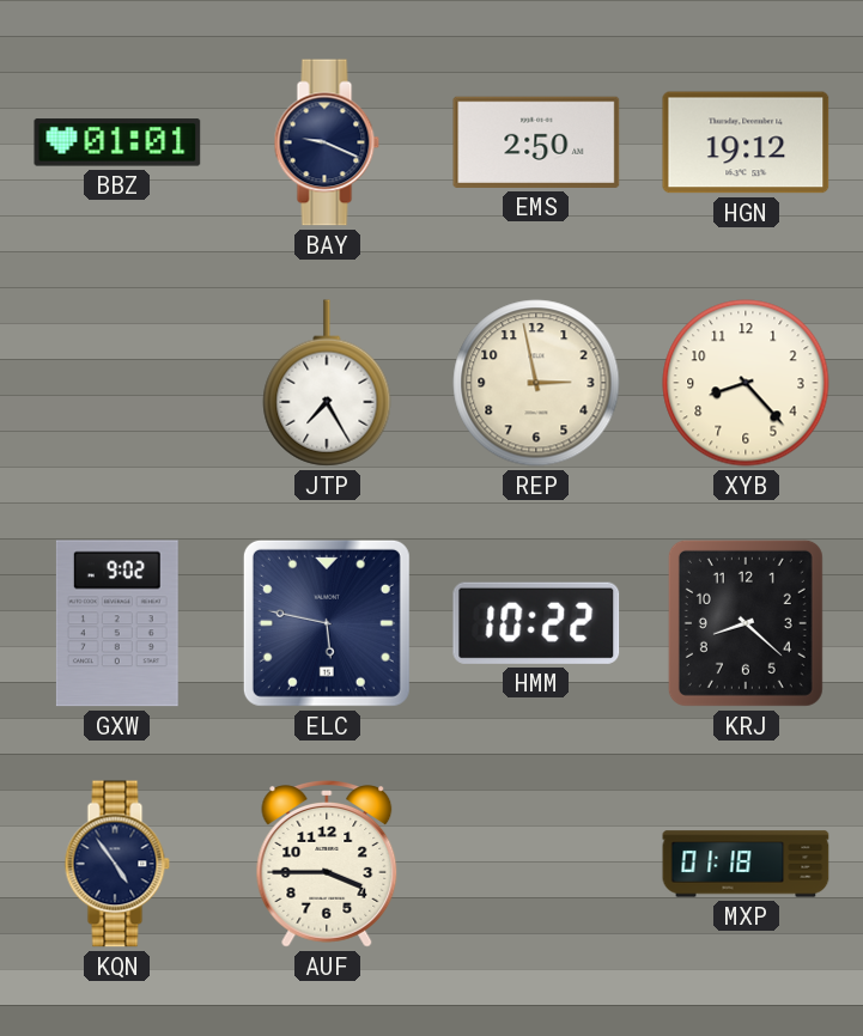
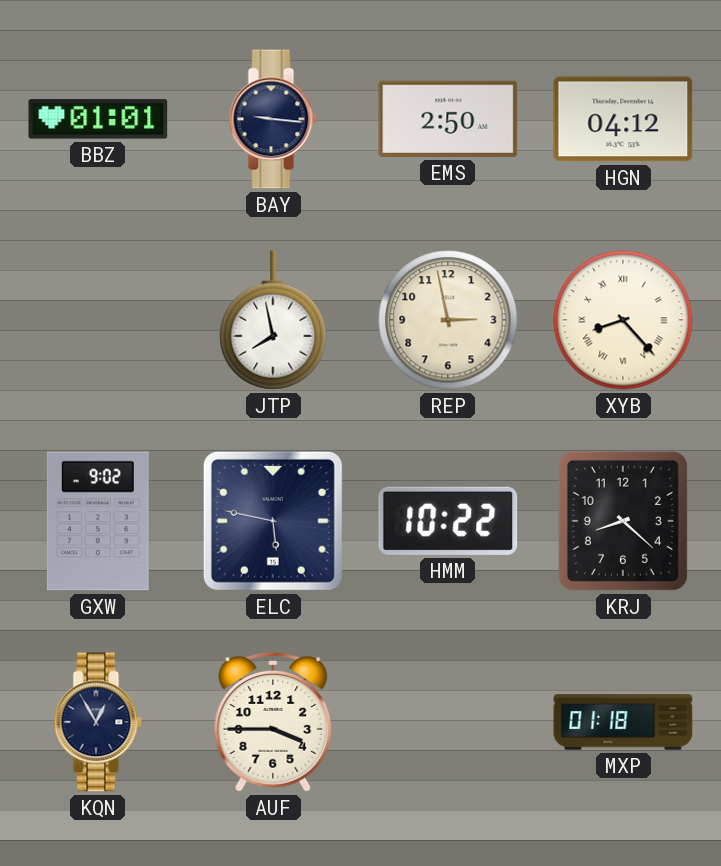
BAY: 9:19 -> 9:16 (273, 119)
HGN: 19:12 -> 04:12 (623, 119)
JTP: 7:25 -> 7:58 (273, 320)
XYB numerals: Arabic -> Roman (623, 320)
KQN: 4:54 -> 12:55 (98, 722)
